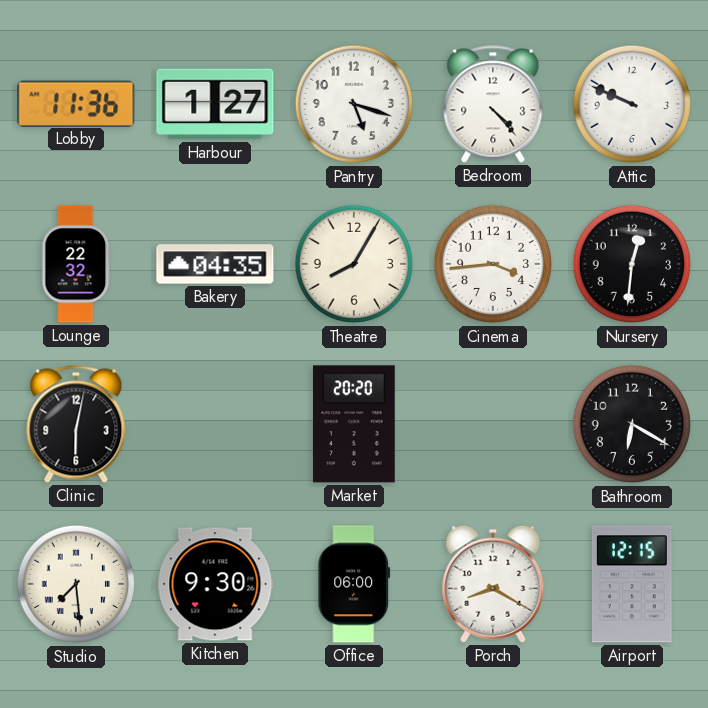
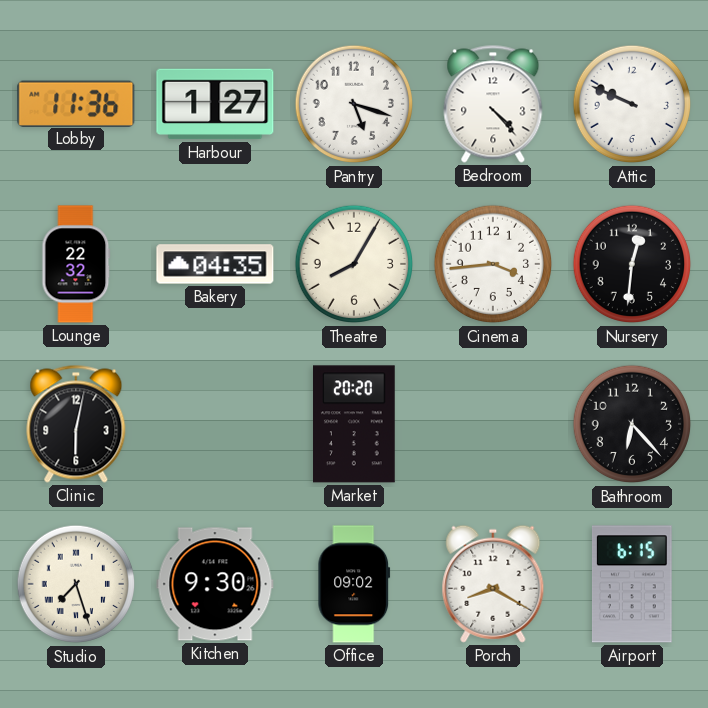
Bathroom: 6:20 -> 6:23 (632, 424)
Studio: 7:29 -> 7:27 (76, 584)
Office: 06:00 -> 09:02 (354, 584)
Airport: 12:15 -> 6:15 (632, 584)
